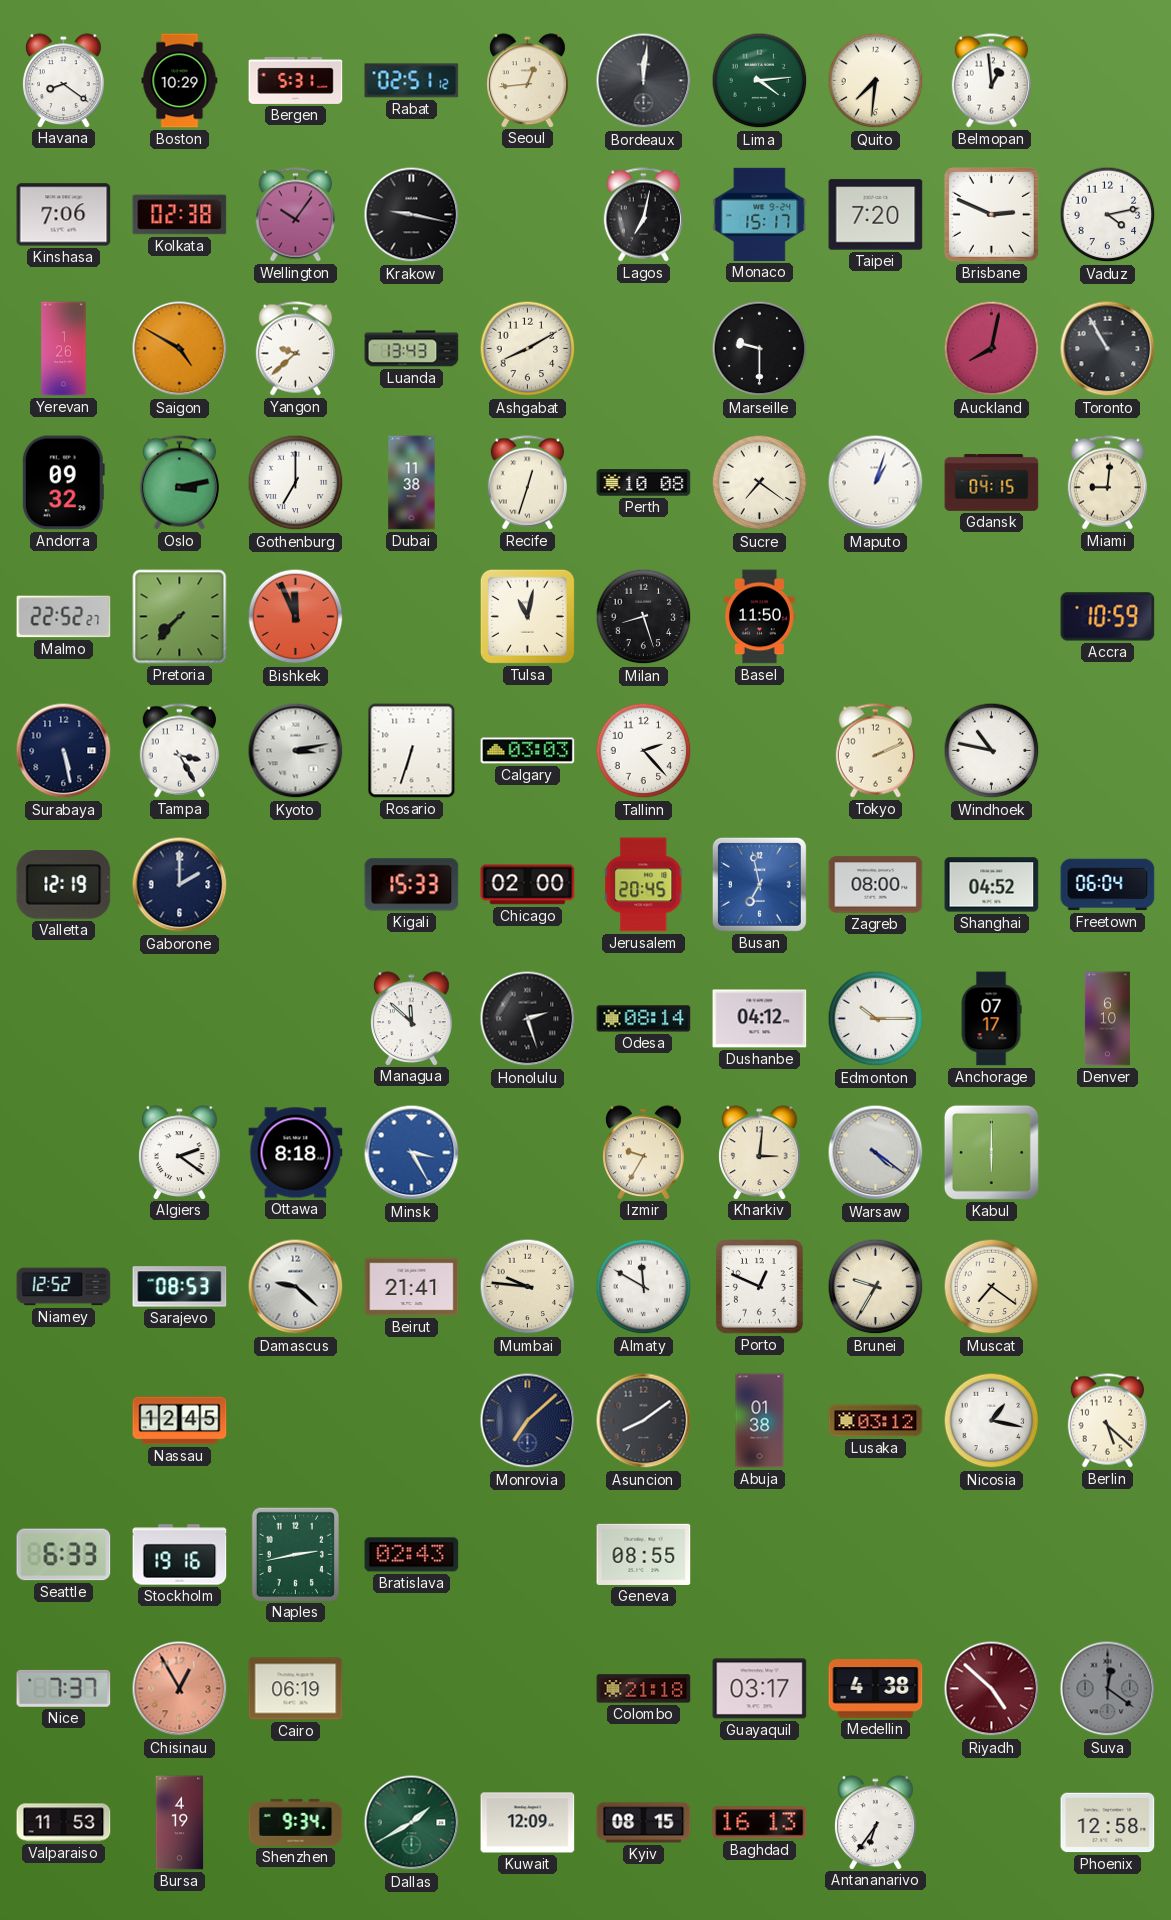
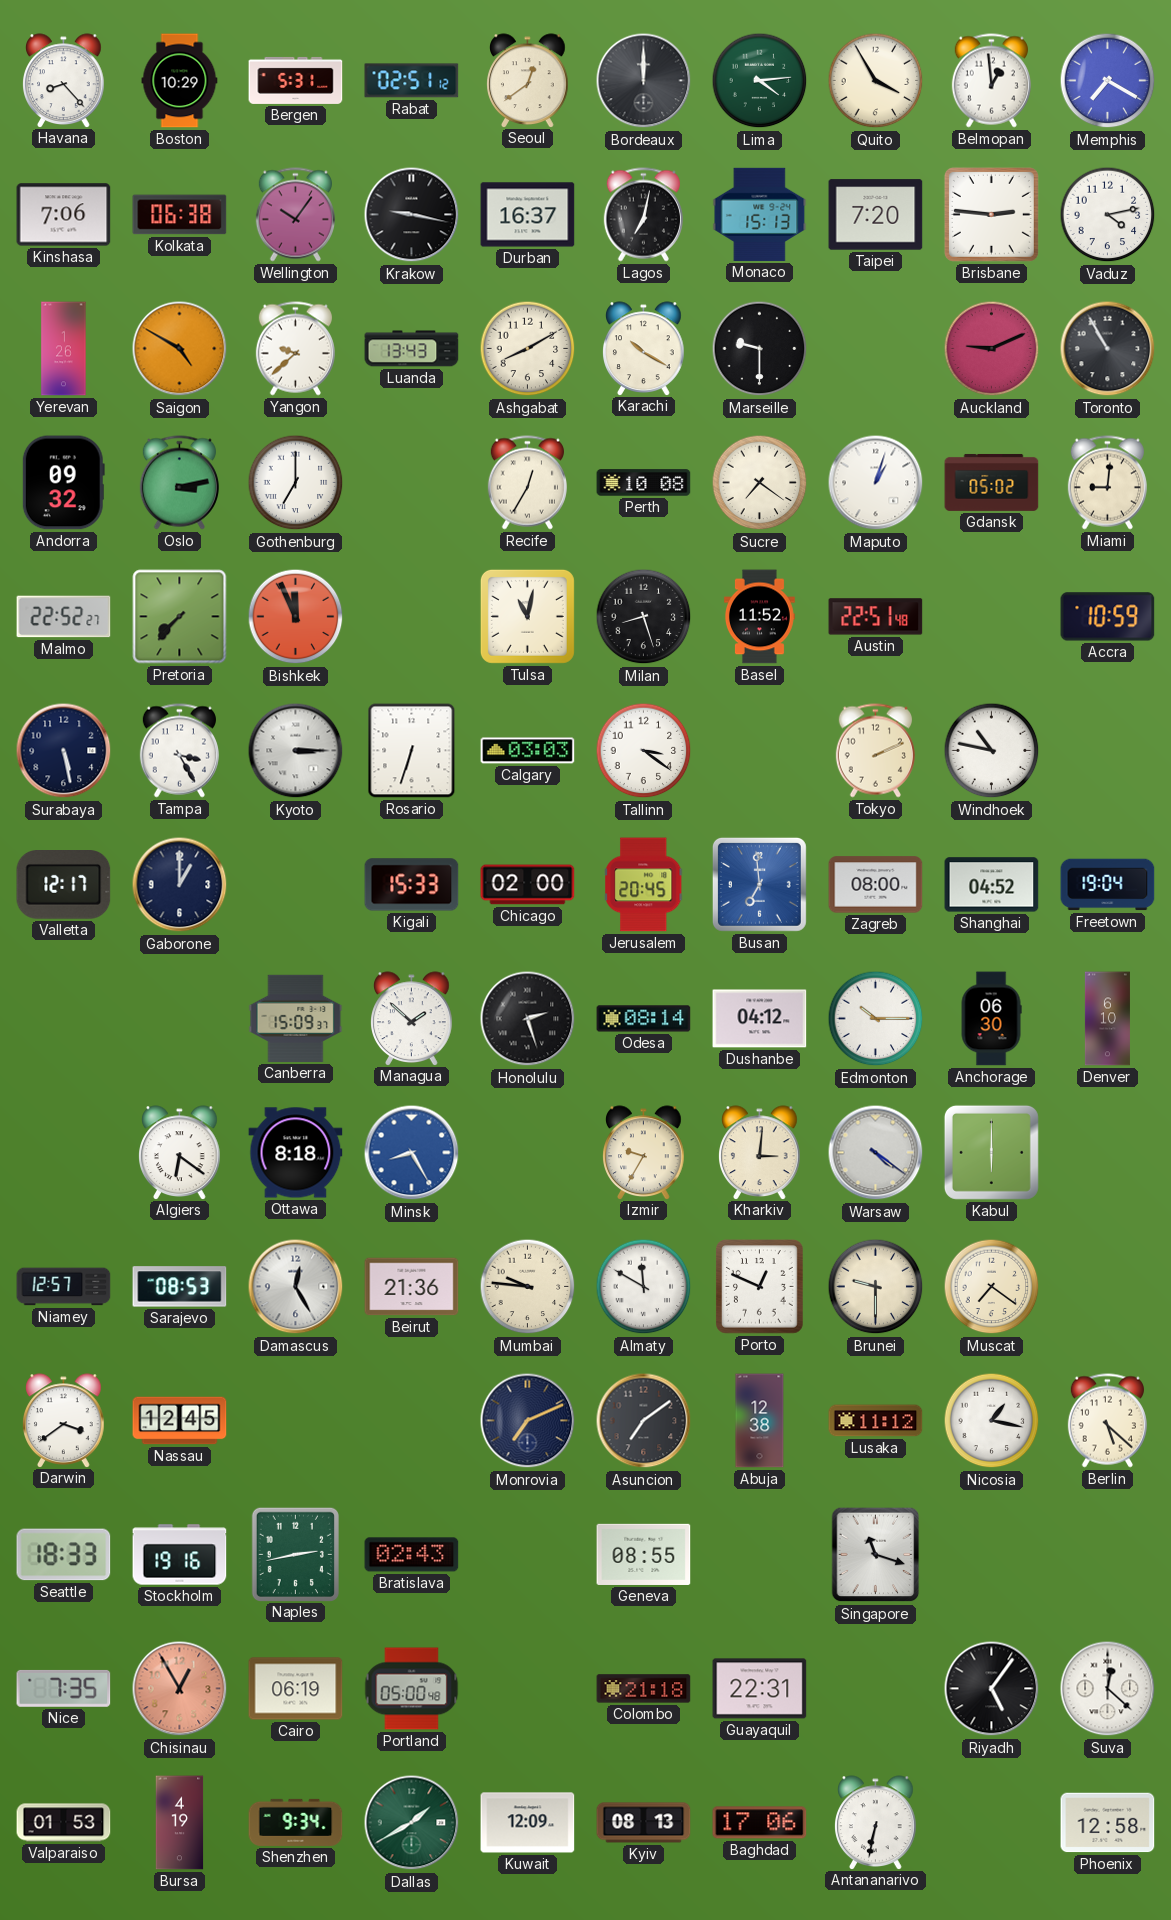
Havana: 8:21 -> 8:23 (64, 80)
Seoul: 12:44 -> 12:39 (528, 80)
Bordeaux: 12:01 -> 12:00 (644, 81)
Quito: 7:31 -> 3:55 (876, 81)
Memphis: none -> 7:20 (1108, 81)
Kolkata: 02:38 -> 06:38 (180, 215)
Durban: none -> 16:37 (528, 215)
Monaco: 15:17 -> 15:13 (760, 214)
Brisbane: 2:49 -> 2:46 (991, 214)
Karachi: none -> 10:20 (644, 348)
Auckland: 8:02 -> 9:11 (992, 349)
Dubai: 11:38 -> none (412, 483)
Recife: 12:33 -> 12:35 (527, 483)
Gdansk: 04:15 -> 05:02 (992, 482)
Basel: 11:50 -> 11:52 (759, 617)
Austin: none -> 22:51 (876, 617)
Kyoto: 3:13 -> 3:15 (296, 751)
Tallinn: 2:23 -> 3:21 (644, 751)
Valletta: 12:19 -> 12:17 (64, 885)
Gaborone: 2:00 -> 1:00 (180, 885)
Busan: 6:58 -> 6:59 (759, 884)
Freetown: 06:04 -> 19:04 (1108, 885)
Canberra: none -> 15:09 (296, 1018)
Managua: 11:52 -> 1:52 (412, 1018)
Anchorage: 07:17 -> 06:30 (991, 1019)
Algiers: 2:21 -> 6:21 (180, 1152)
Minsk: 3:25 -> 8:25 (412, 1153)
Niamey: 12:52 -> 12:57 (64, 1287)
Damascus: 9:22 -> 12:25 (296, 1287)
Beirut: 21:41 -> 21:36 (412, 1287)
Brunei: 9:35 -> 9:30 (876, 1287)
Darwin: none -> 3:39 (64, 1420)
Monrovia: 7:08 -> 7:11 (528, 1421)
Asuncion: 8:09 -> 7:09 (644, 1421)
Abuja: 01:38 -> 12:38 (760, 1421)
Lusaka: 03:12 -> 11:12 (876, 1421)
Seattle: 6:33 -> 18:33 (64, 1555)
Singapore: none -> 11:18 (876, 1555)
Nice: 7:37 -> 7:35 (64, 1688)
Portland: none -> 05:00 (412, 1689)
Guayaquil: 03:17 -> 22:31 (760, 1689)
Medellin: 4:38 -> none (876, 1689)
Riyadh: 4:52 -> 5:06 (992, 1689)
Riyadh dial: burgundy -> black (992, 1689)
Suva: 12:21 -> 12:22 (1108, 1689)
Suva dial: grey -> white (1108, 1689)
Valparaiso: 11:53 -> 01:53 (64, 1823)
Kyiv: 08:15 -> 08:13 (644, 1823)
Baghdad: 16:13 -> 17:06 (760, 1823)
Antananarivo: 6:36 -> 6:32 (876, 1822)
